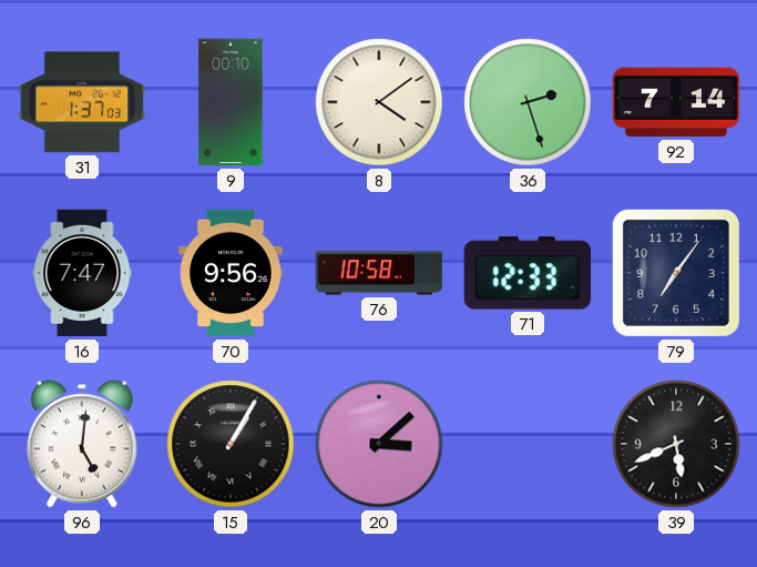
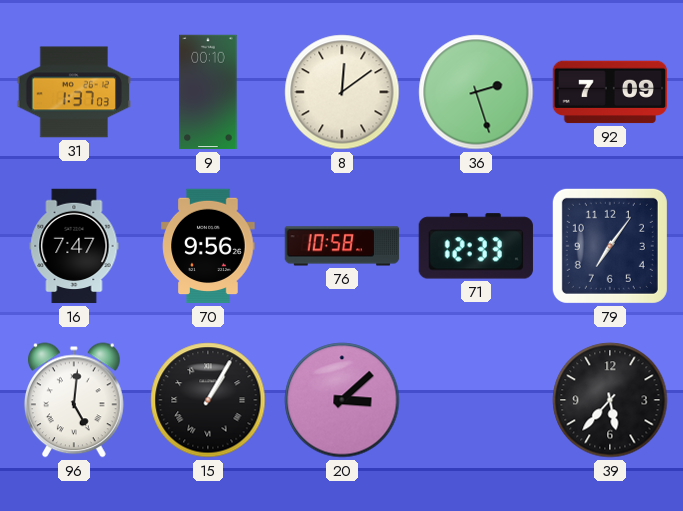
8: 4:09 -> 12:09 (342, 92)
92: 7:14 -> 7:09 (610, 92)
39: 5:41 -> 5:37 (610, 400)
